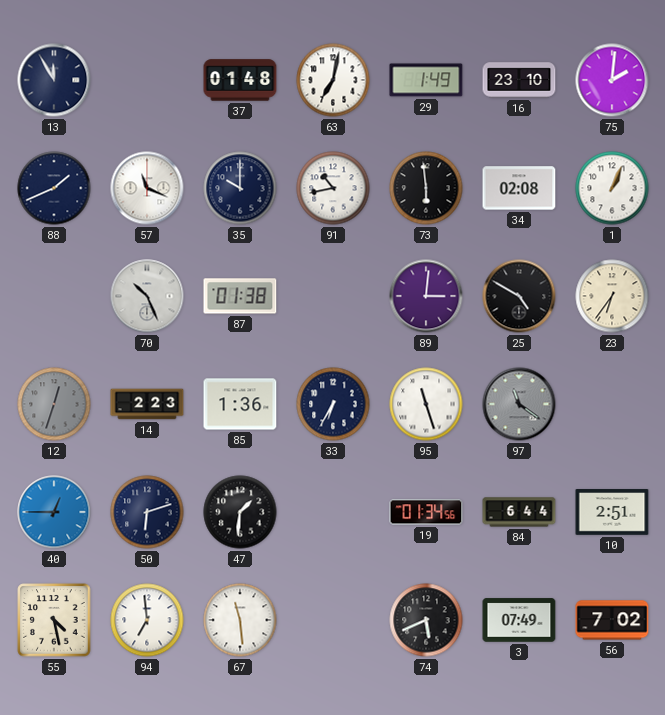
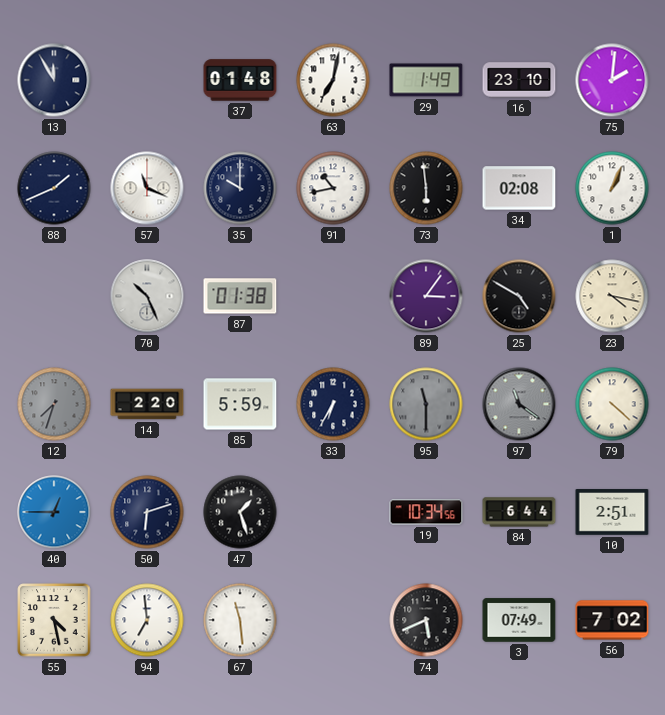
89: 3:01 -> 3:06 (426, 296)
23: 6:36 -> 4:17 (612, 296)
12: 12:33 -> 7:33 (54, 404)
14: 2:23 -> 2:20 (147, 404)
85: 1:36 -> 5:59 (240, 404)
95: 11:27 -> 11:30 (426, 404)
95 dial: white -> grey (426, 404)
79: none -> 4:22 (612, 404)
47: 1:31 -> 1:27 (240, 512)
19: 01:34 -> 10:34 (426, 512)
